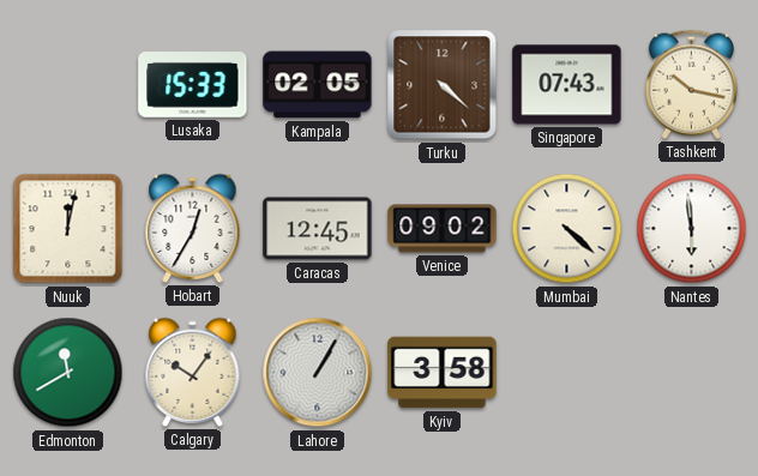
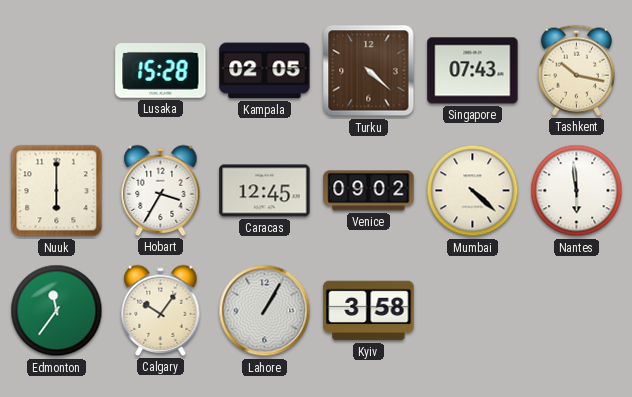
Lusaka: 15:33 -> 15:28 (161, 71)
Nuuk: 12:02 -> 6:00 (57, 191)
Hobart: 12:35 -> 3:35 (161, 190)
Edmonton: 11:40 -> 11:36 (57, 311)
